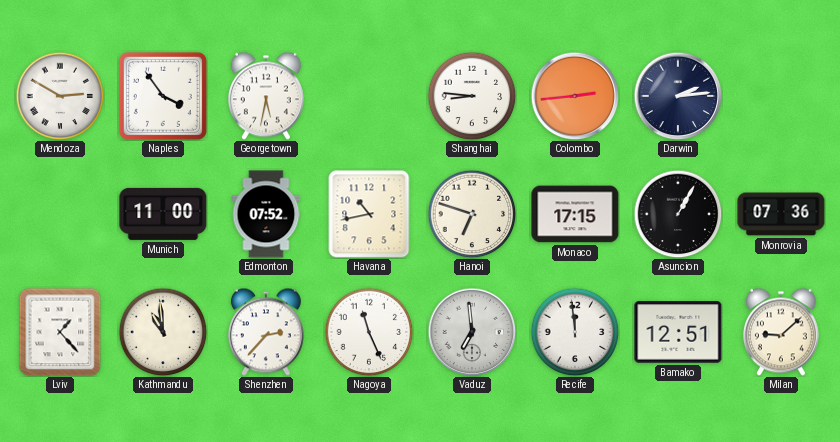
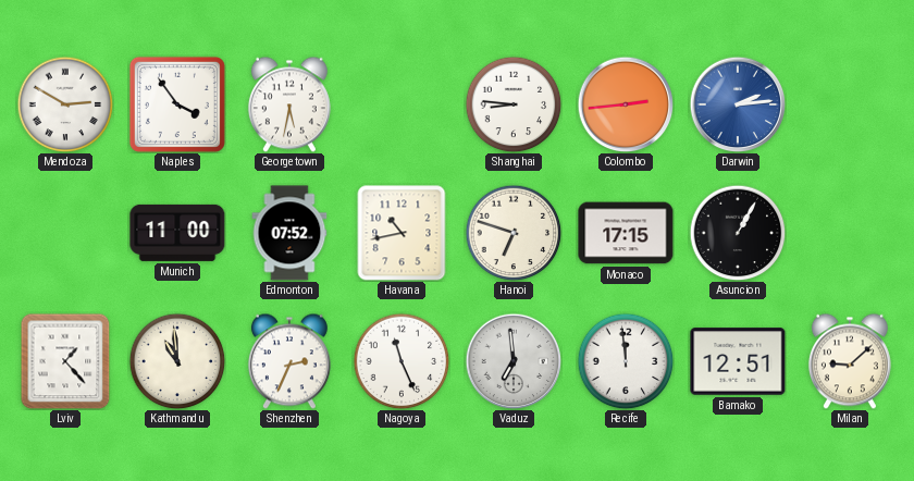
Darwin dial: navy -> blue (738, 104)
Monrovia: 07:36 -> none (781, 214)
Shenzhen: 2:37 -> 2:34 (289, 361)
